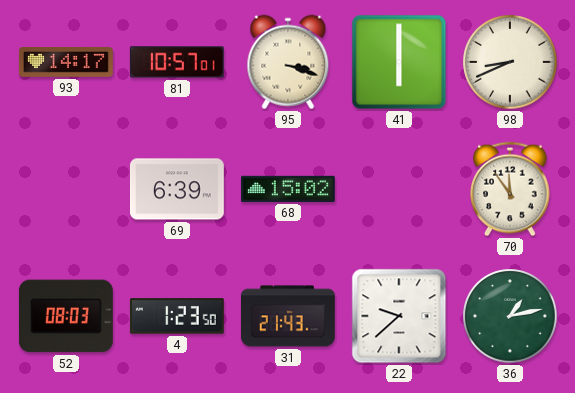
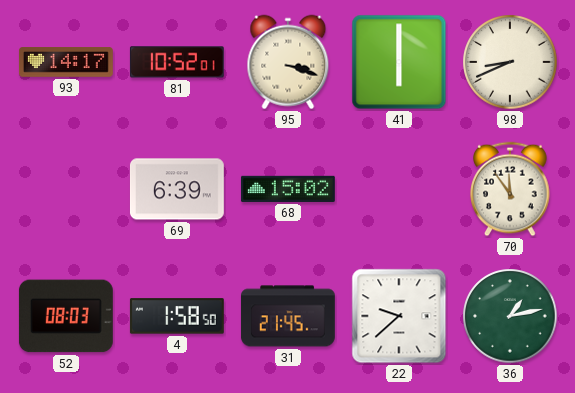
81: 10:57 -> 10:52 (177, 62)
4: 1:23 -> 1:58 (177, 316)
31: 21:43 -> 21:45 (288, 316)
